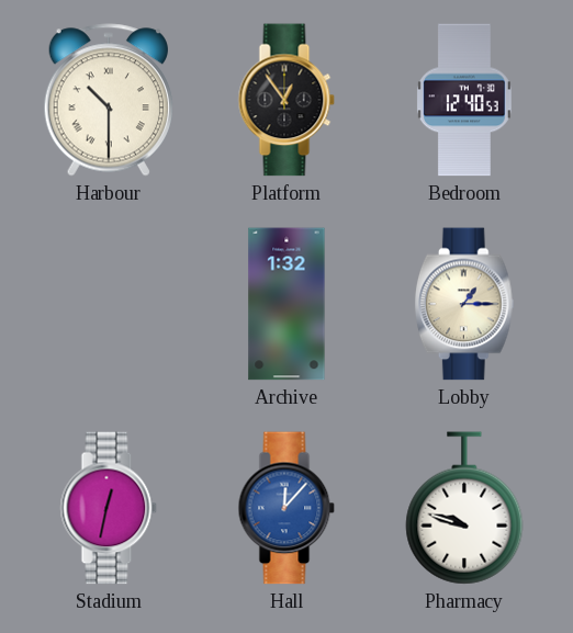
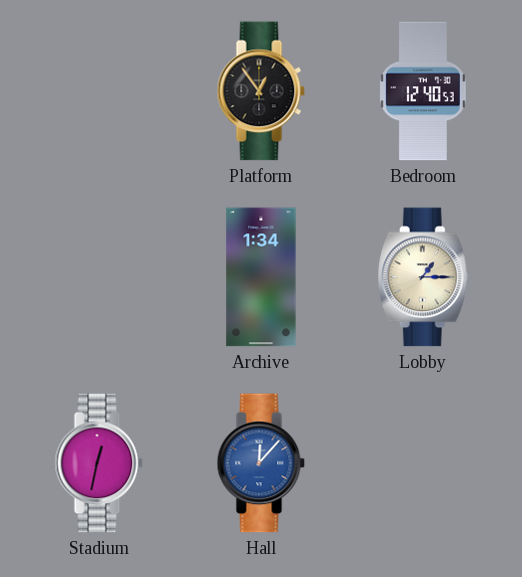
Harbour: 10:30 -> none (108, 100)
Archive: 1:32 -> 1:34 (261, 277)
Pharmacy: 9:48 -> none (464, 508)
